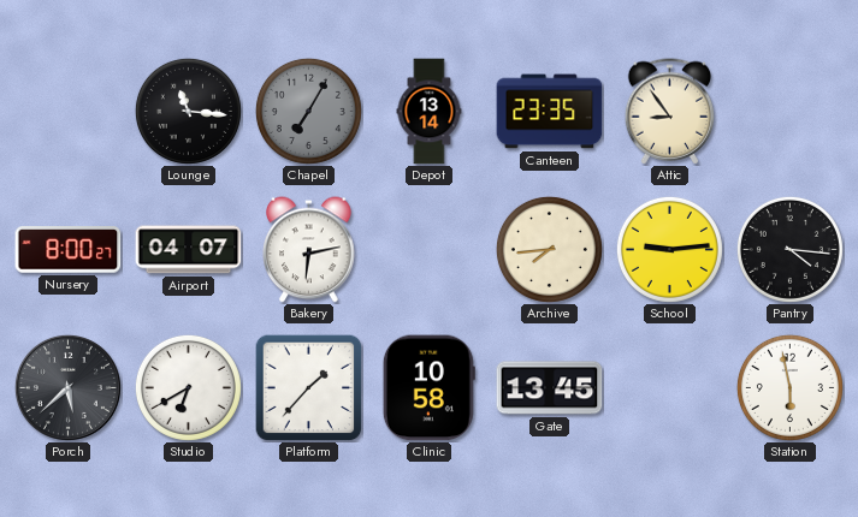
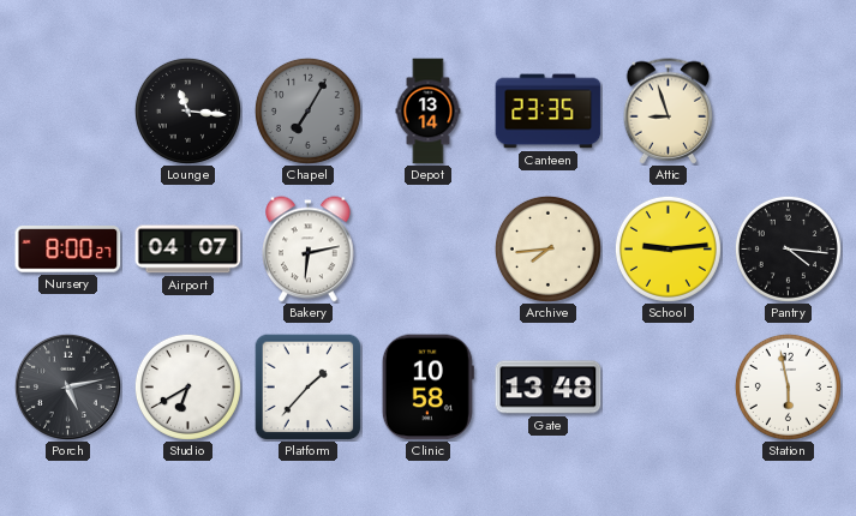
Attic: 8:54 -> 8:57 (669, 112)
Porch: 5:38 -> 5:13 (67, 386)
Gate: 13:45 -> 13:48 (549, 388)
